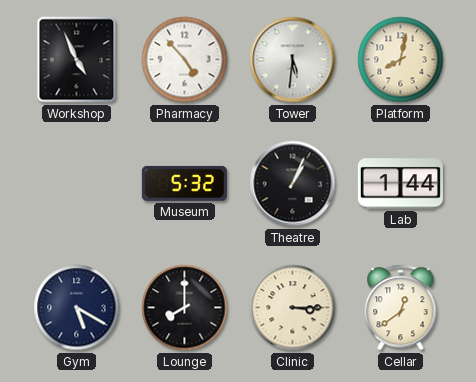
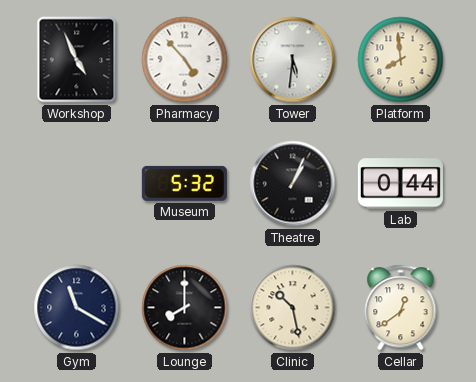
Platform: 8:02 -> 7:59 (401, 60)
Lab: 1:44 -> 0:44 (400, 184)
Gym: 5:20 -> 11:20 (77, 308)
Clinic: 3:15 -> 10:28 (293, 308)
